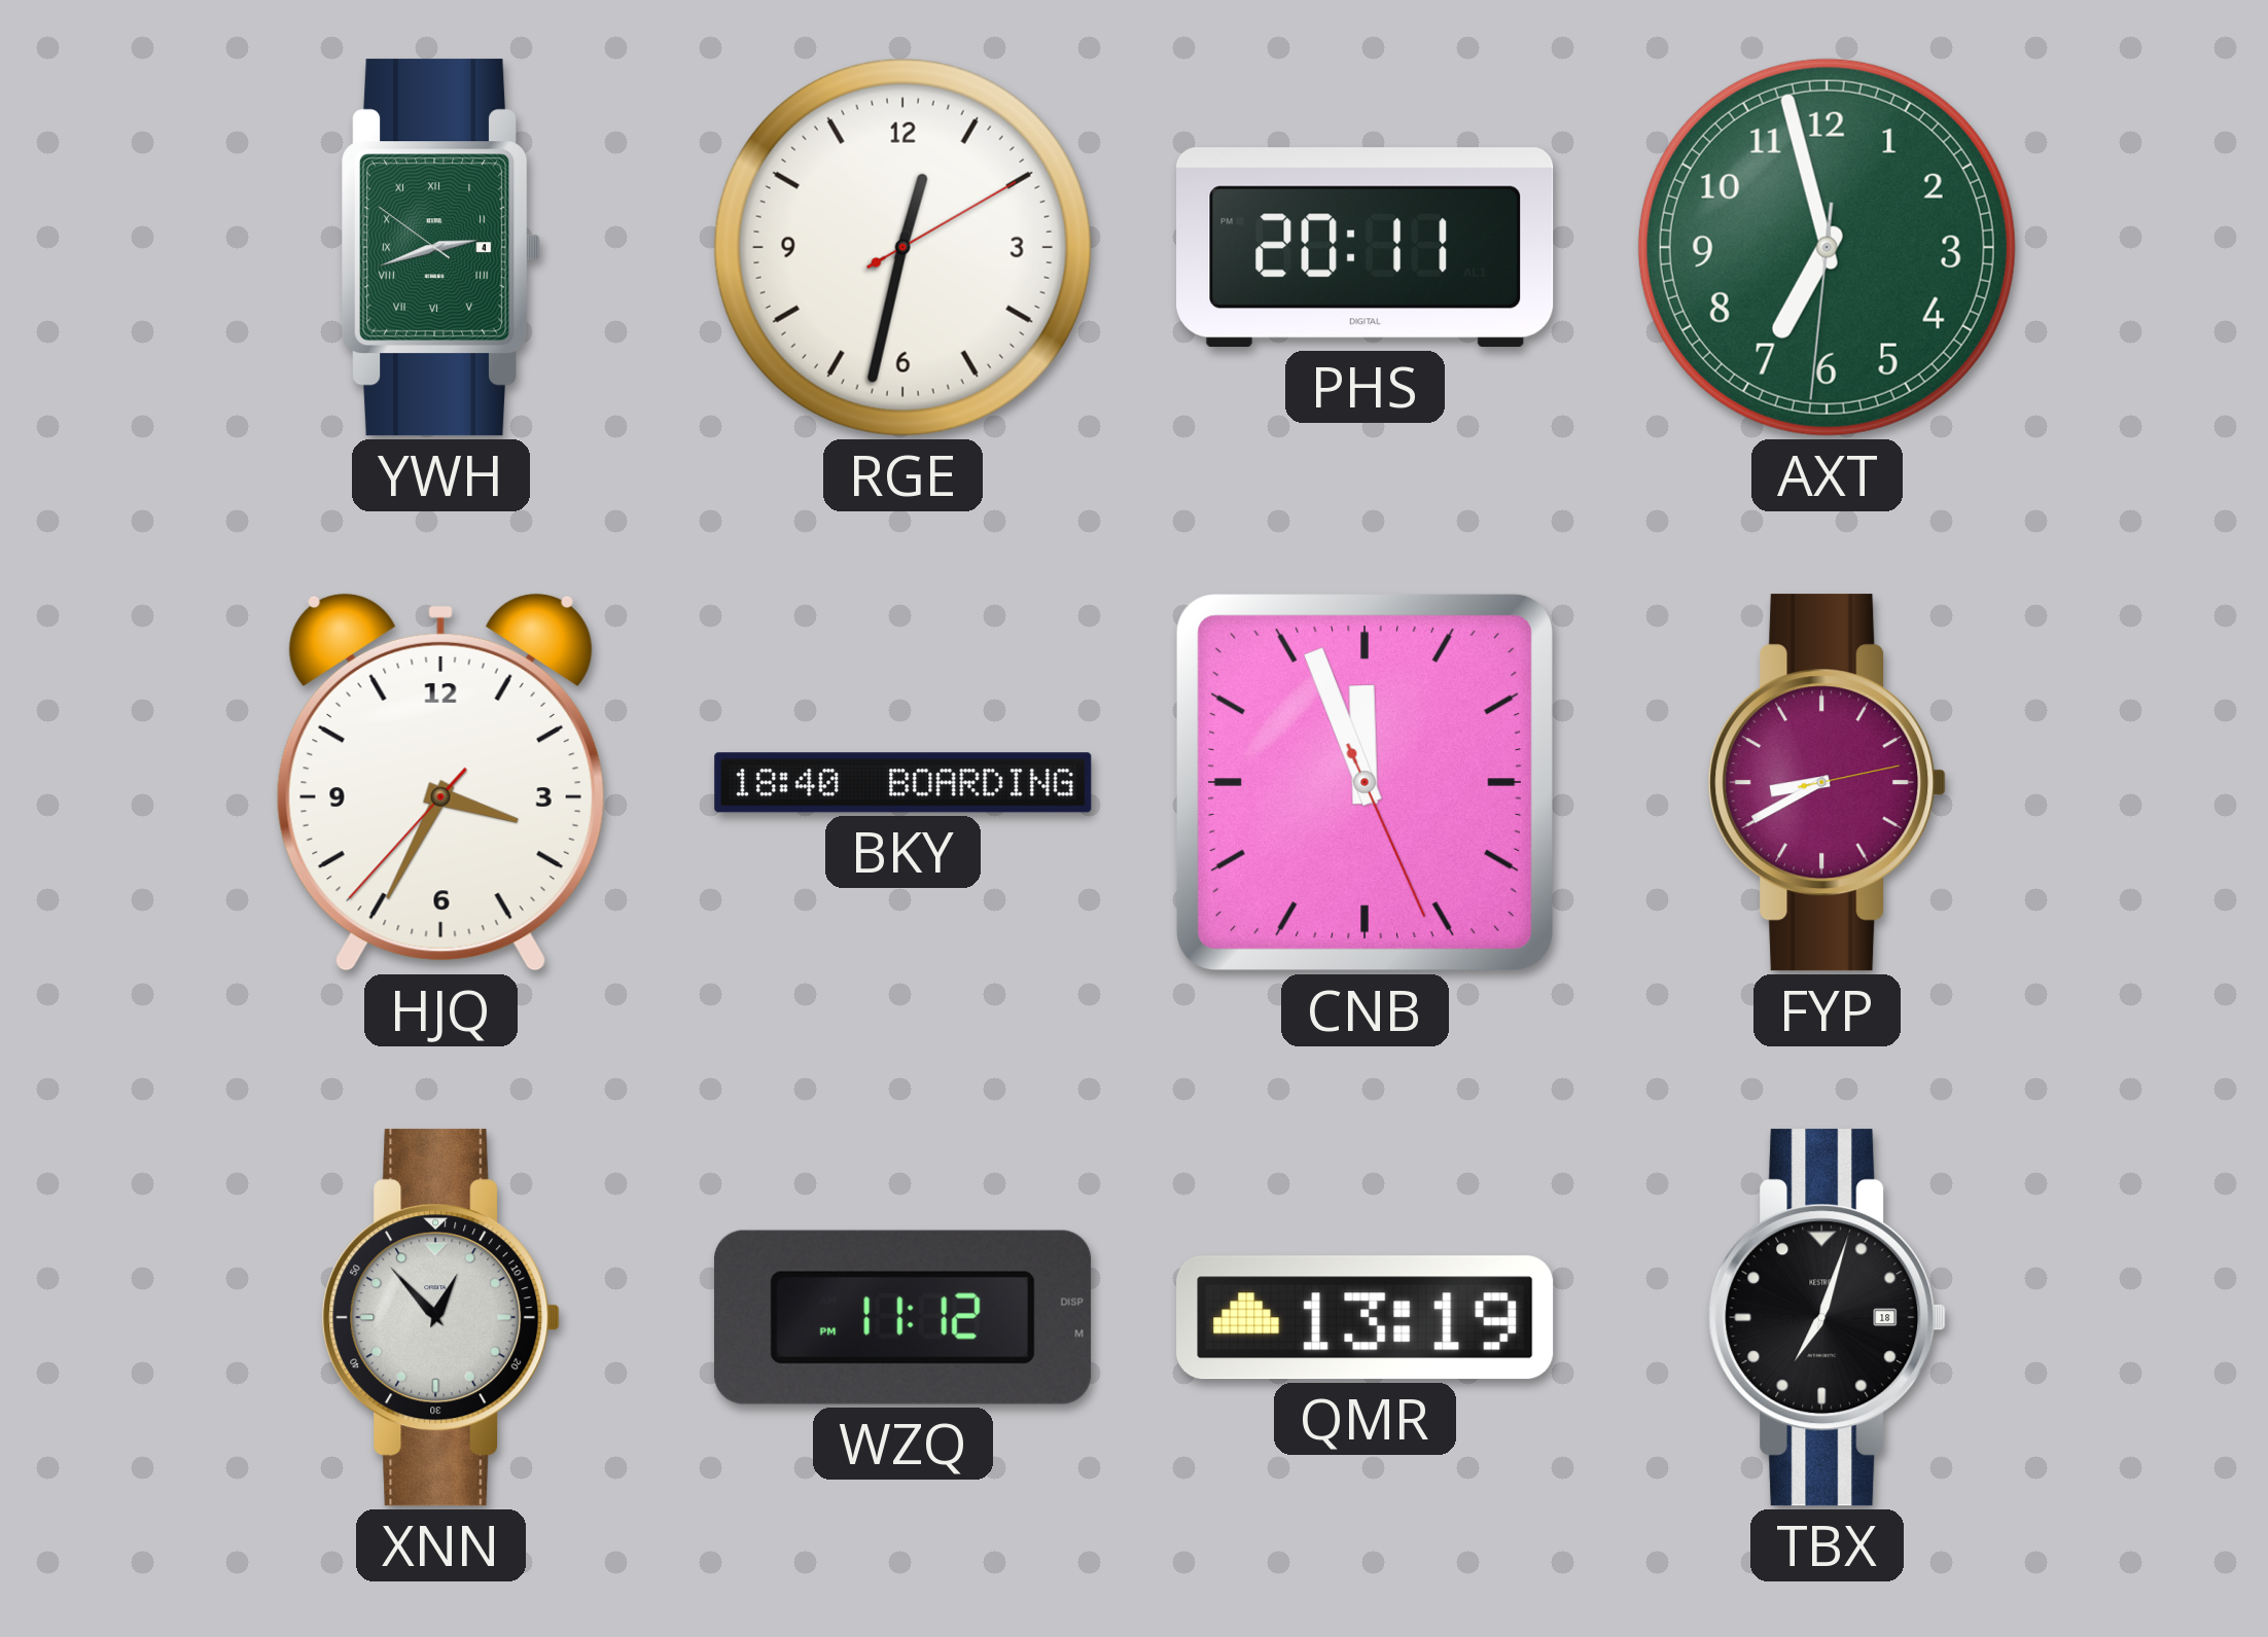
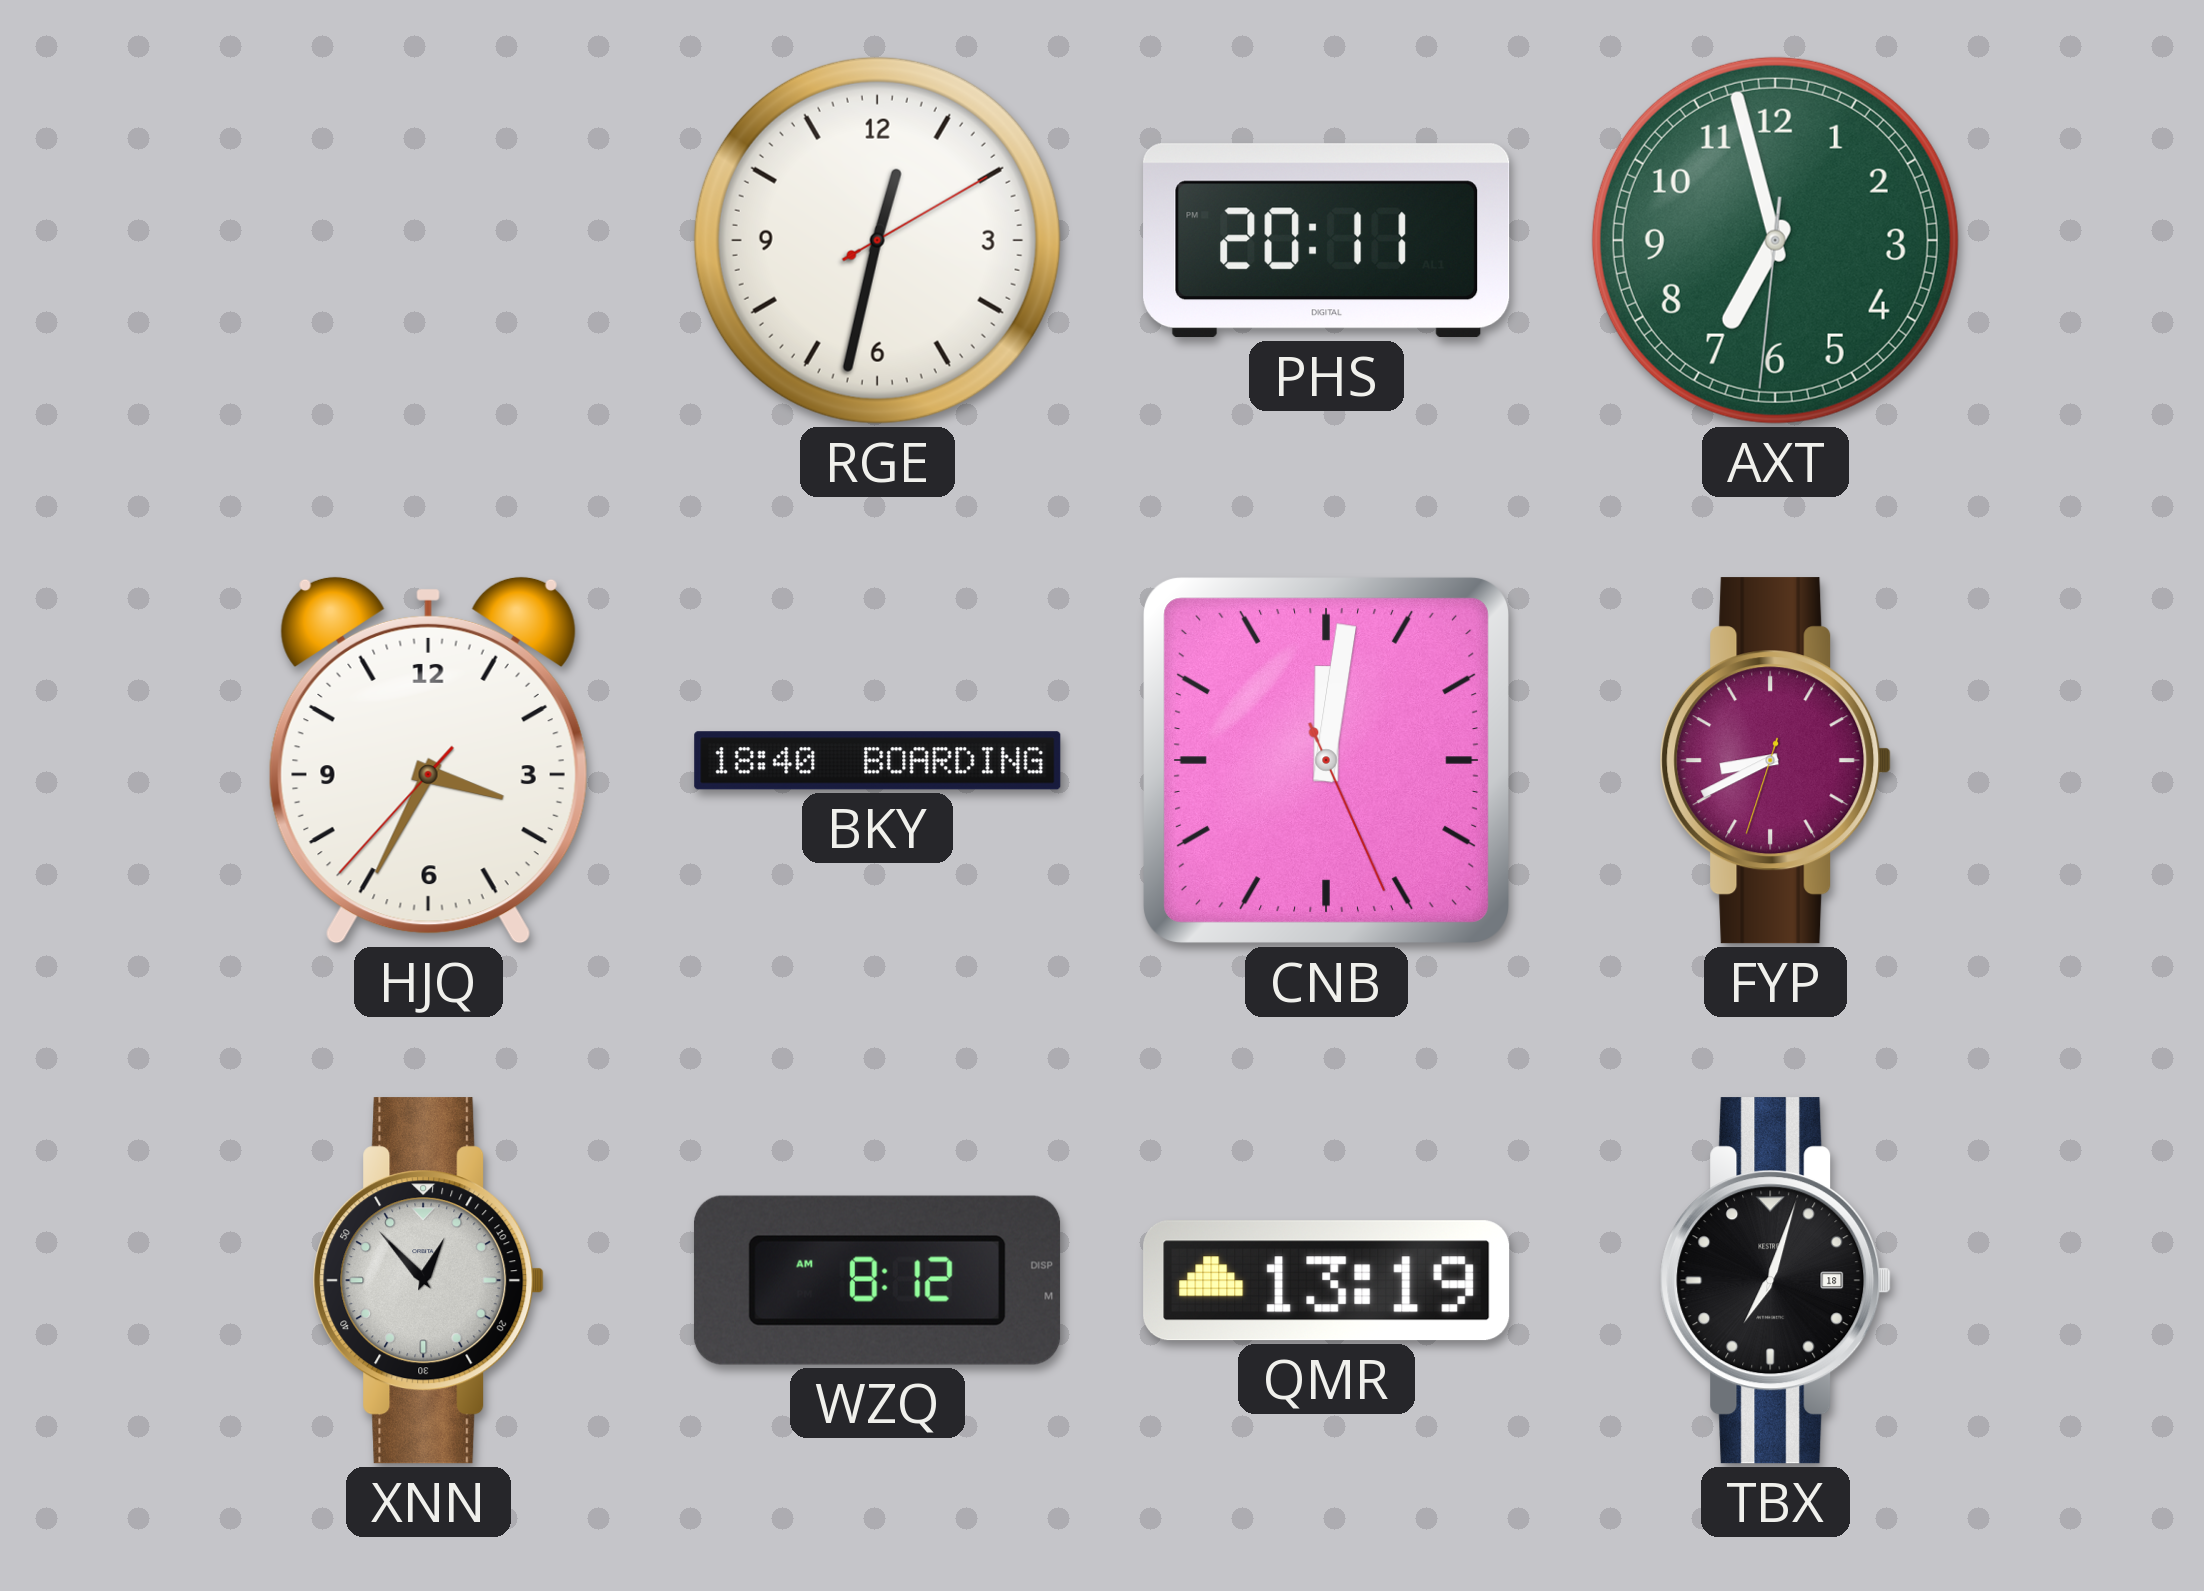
YWH: 2:41 -> none (441, 248)
CNB: 11:56 -> 12:01 (1326, 760)
FYP: 8:40:13 -> 8:40:33 (1776, 761)
WZQ: 11:12 -> 8:12 (877, 1280)
